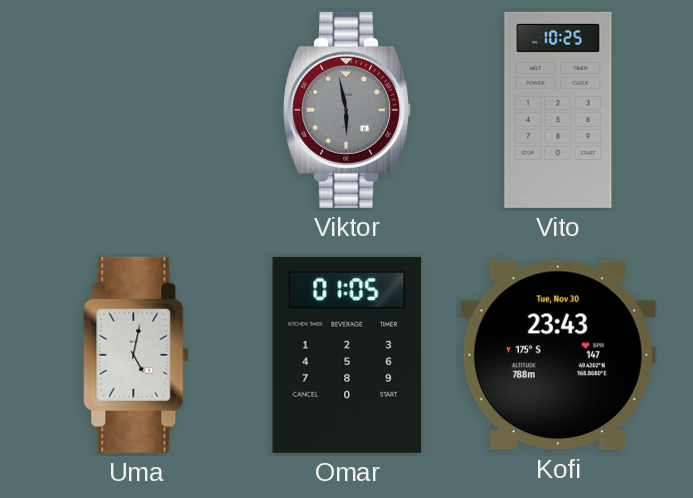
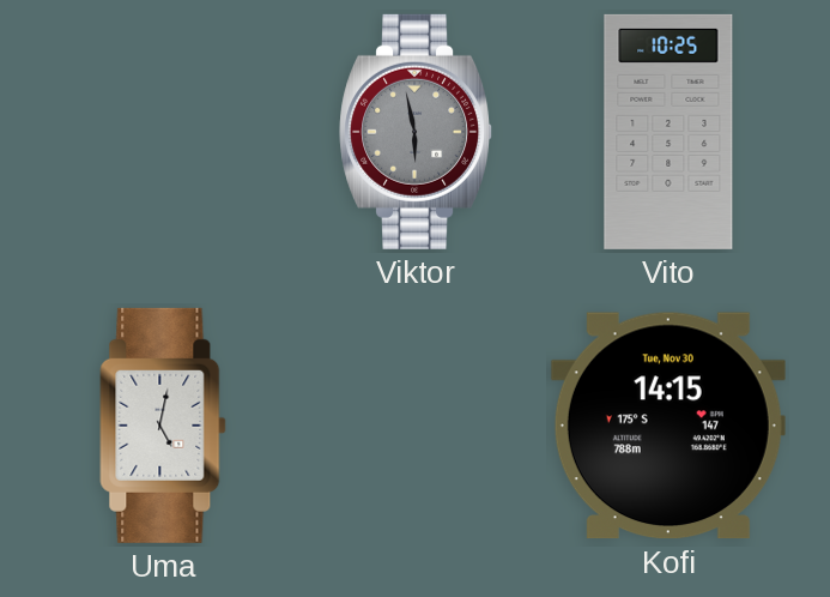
Omar: 01:05 -> none (347, 355)
Kofi: 23:43 -> 14:15 (668, 426)
